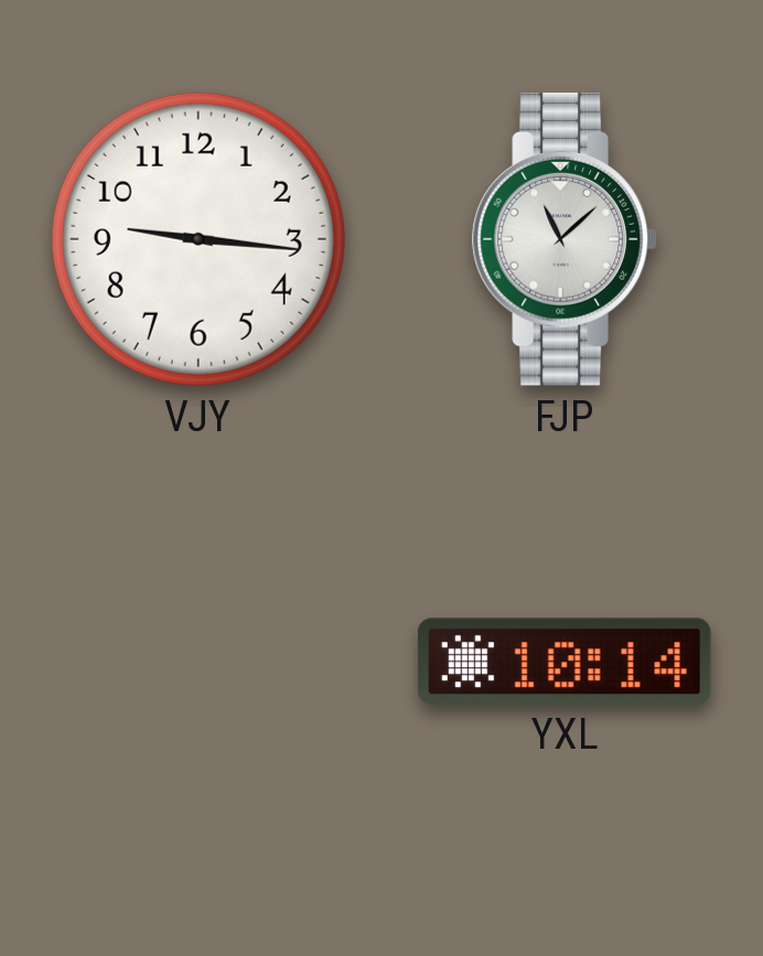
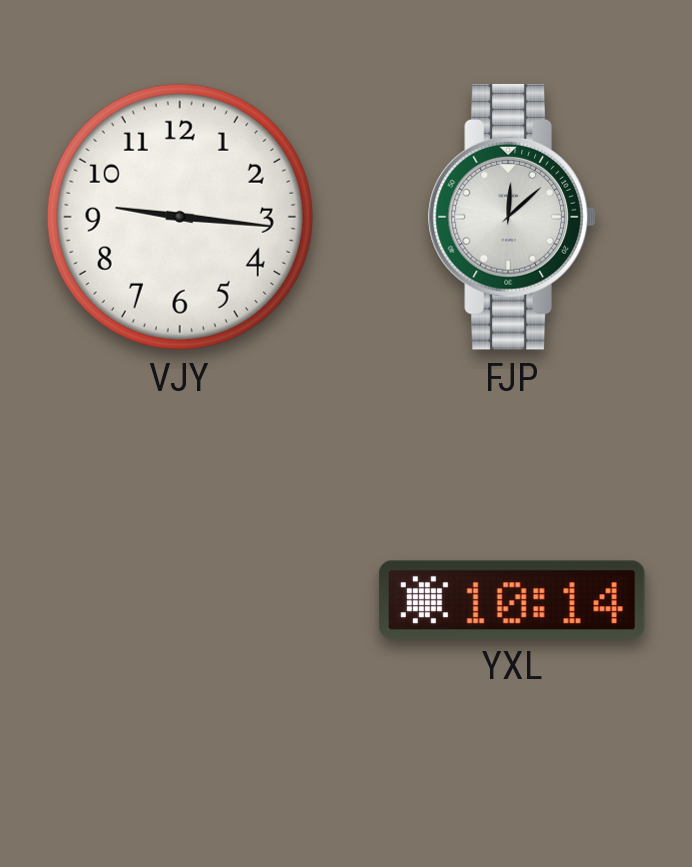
FJP: 11:08 -> 12:08 (512, 217)
